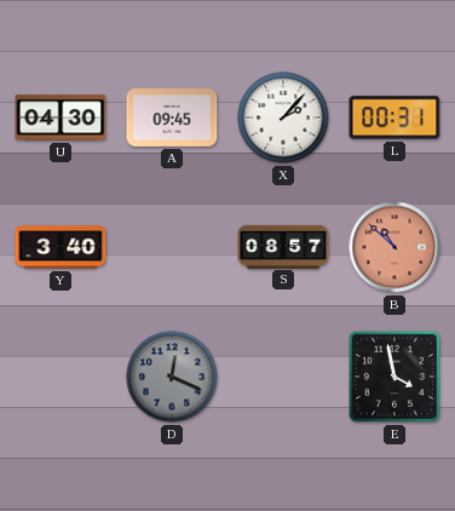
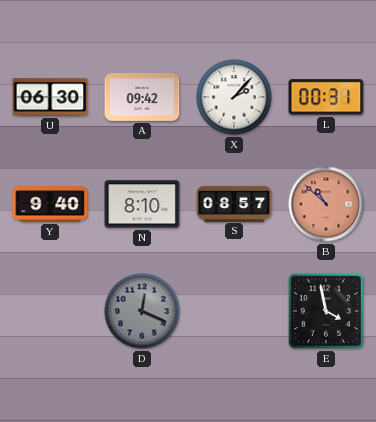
U: 04:30 -> 06:30 (50, 97)
A: 09:45 -> 09:42 (142, 97)
Y: 3:40 -> 9:40 (50, 204)
N: none -> 8:10 (142, 204)
